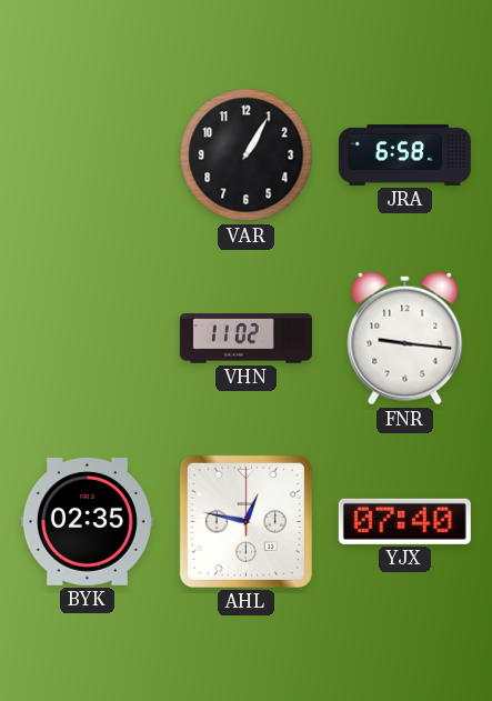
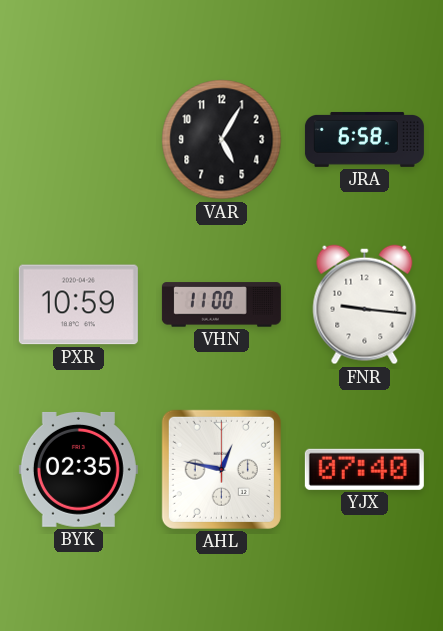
VAR: 1:05 -> 5:05 (222, 140)
PXR: none -> 10:59 (78, 305)
VHN: 11:02 -> 11:00 (221, 305)
